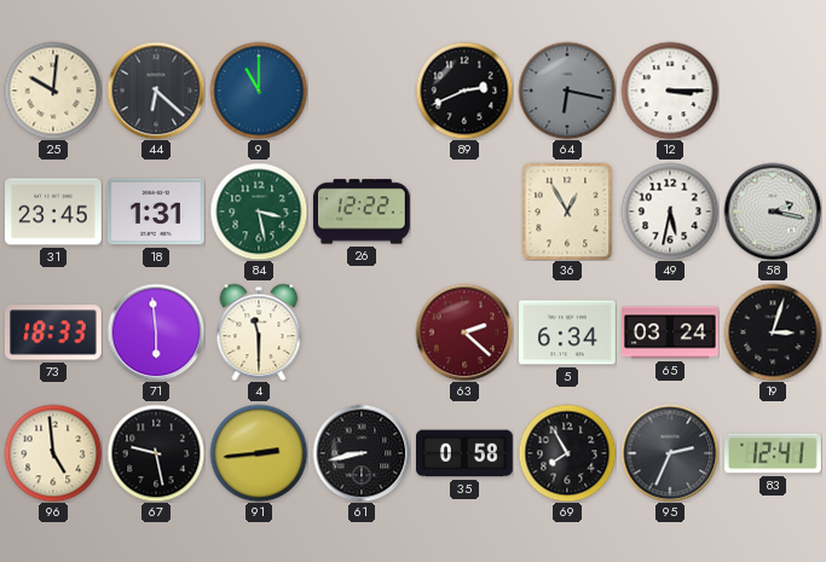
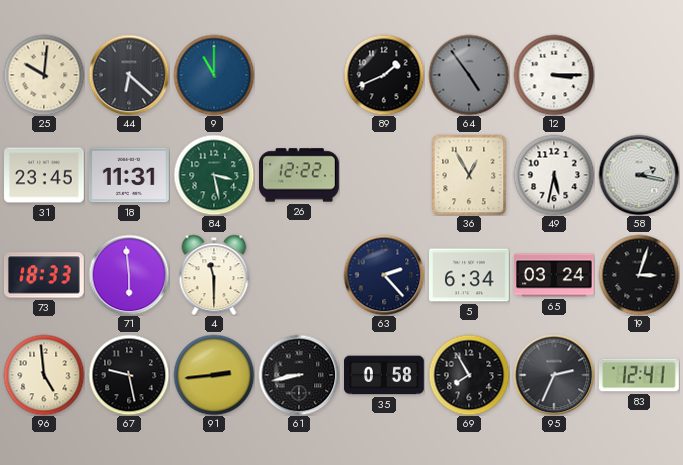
89: 2:41 -> 1:41 (384, 75)
64: 6:17 -> 4:54 (469, 75)
18: 1:31 -> 11:31 (129, 175)
63: 2:22 -> 2:23 (384, 275)
63 dial: burgundy -> navy (384, 275)
